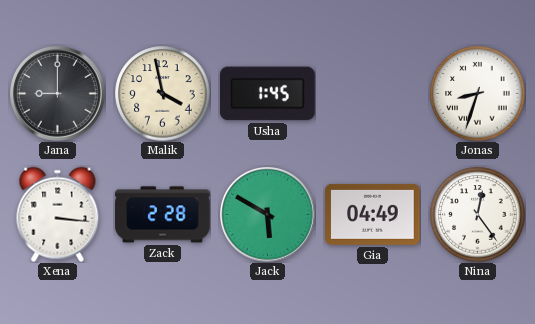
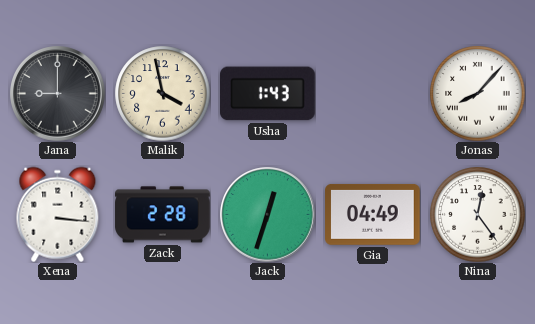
Usha: 1:45 -> 1:43 (268, 94)
Jonas: 8:33 -> 8:07 (477, 93)
Jack: 5:50 -> 12:33 (268, 215)
